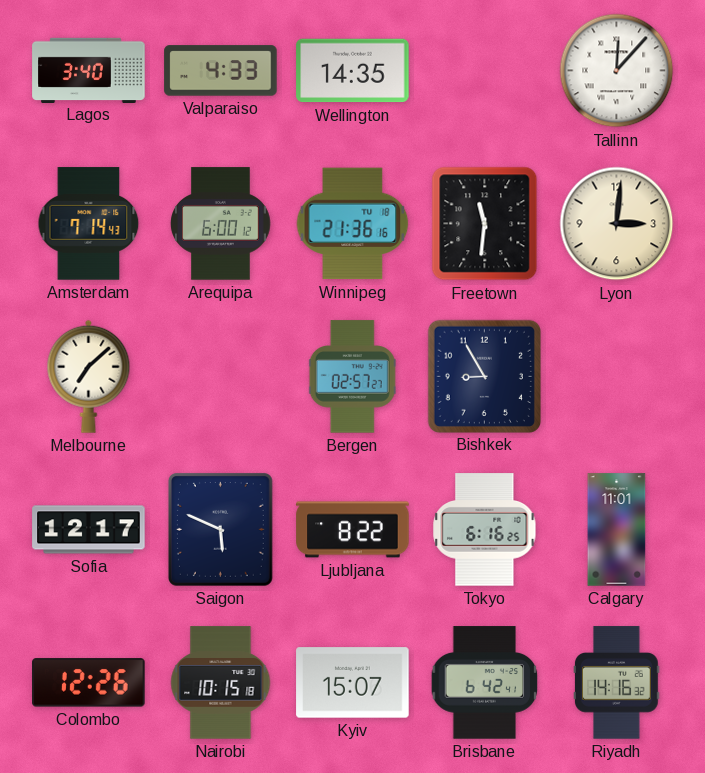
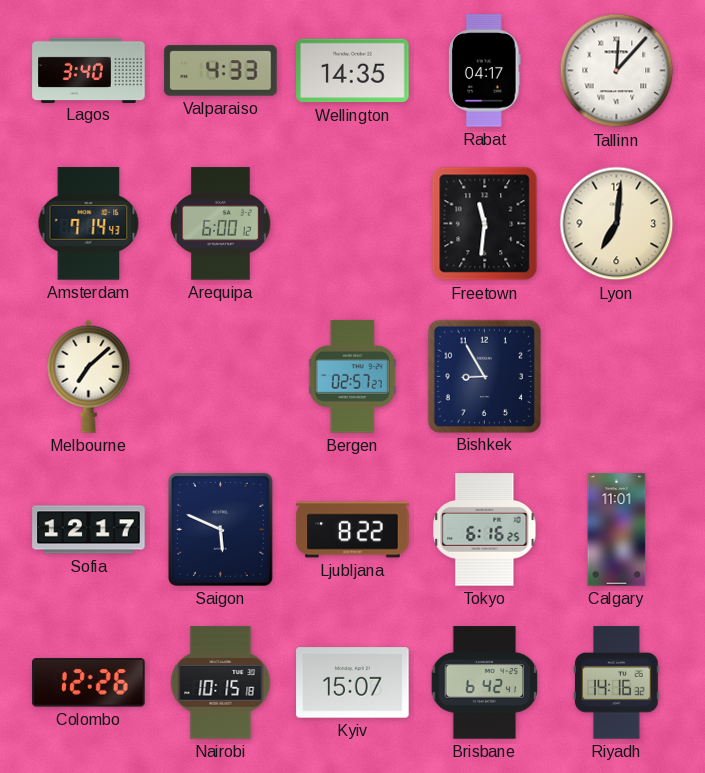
Rabat: none -> 04:17 (485, 71)
Winnipeg: 21:36 -> none (353, 224)
Lyon: 3:01 -> 7:01 (617, 224)
